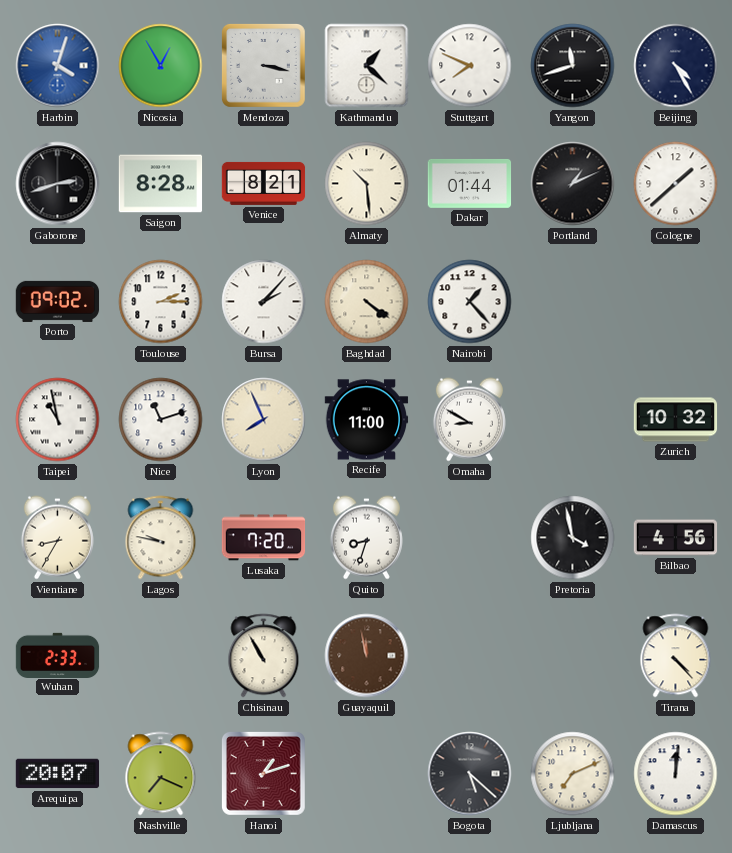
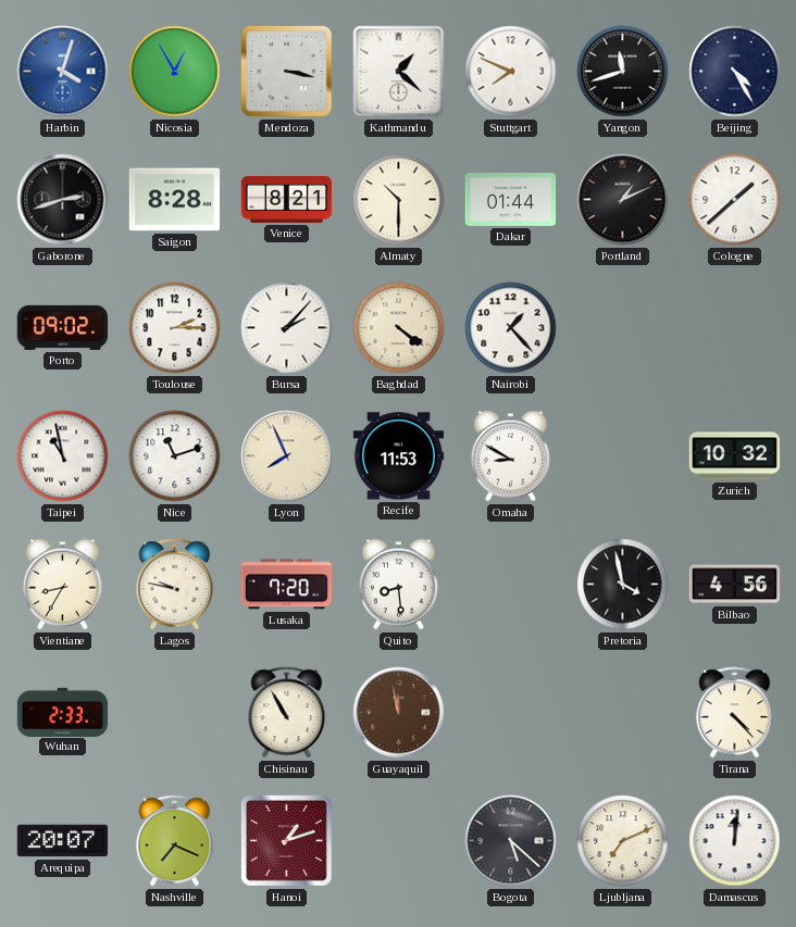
Almaty: 10:29 -> 10:30 (399, 200)
Recife: 11:00 -> 11:53 (399, 456)
Quito: 8:33 -> 8:29 (398, 585)
